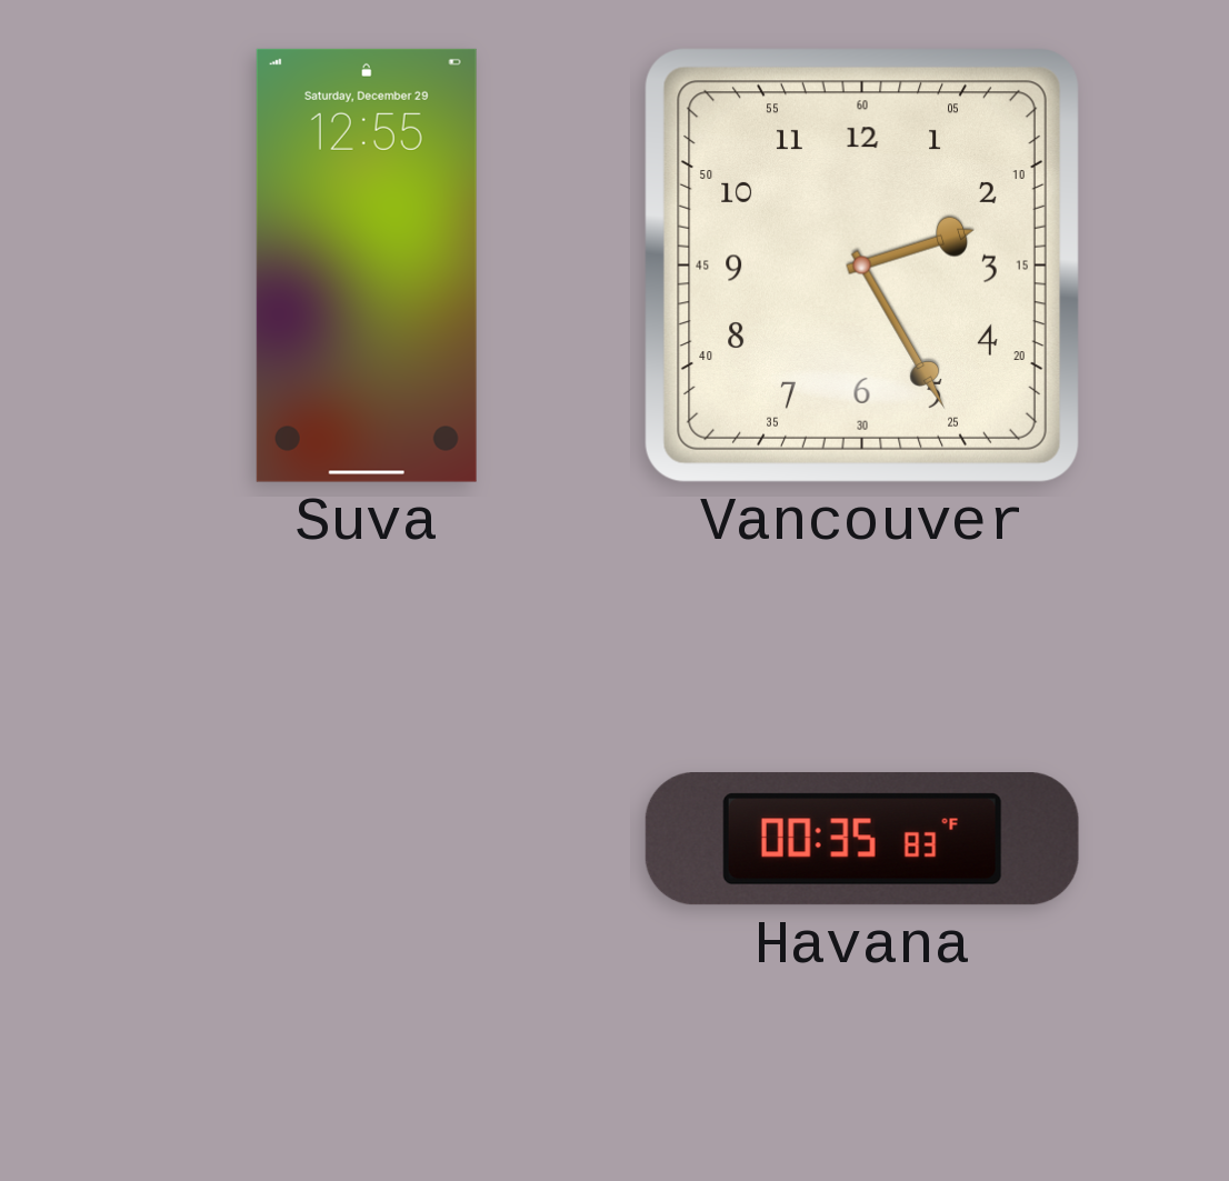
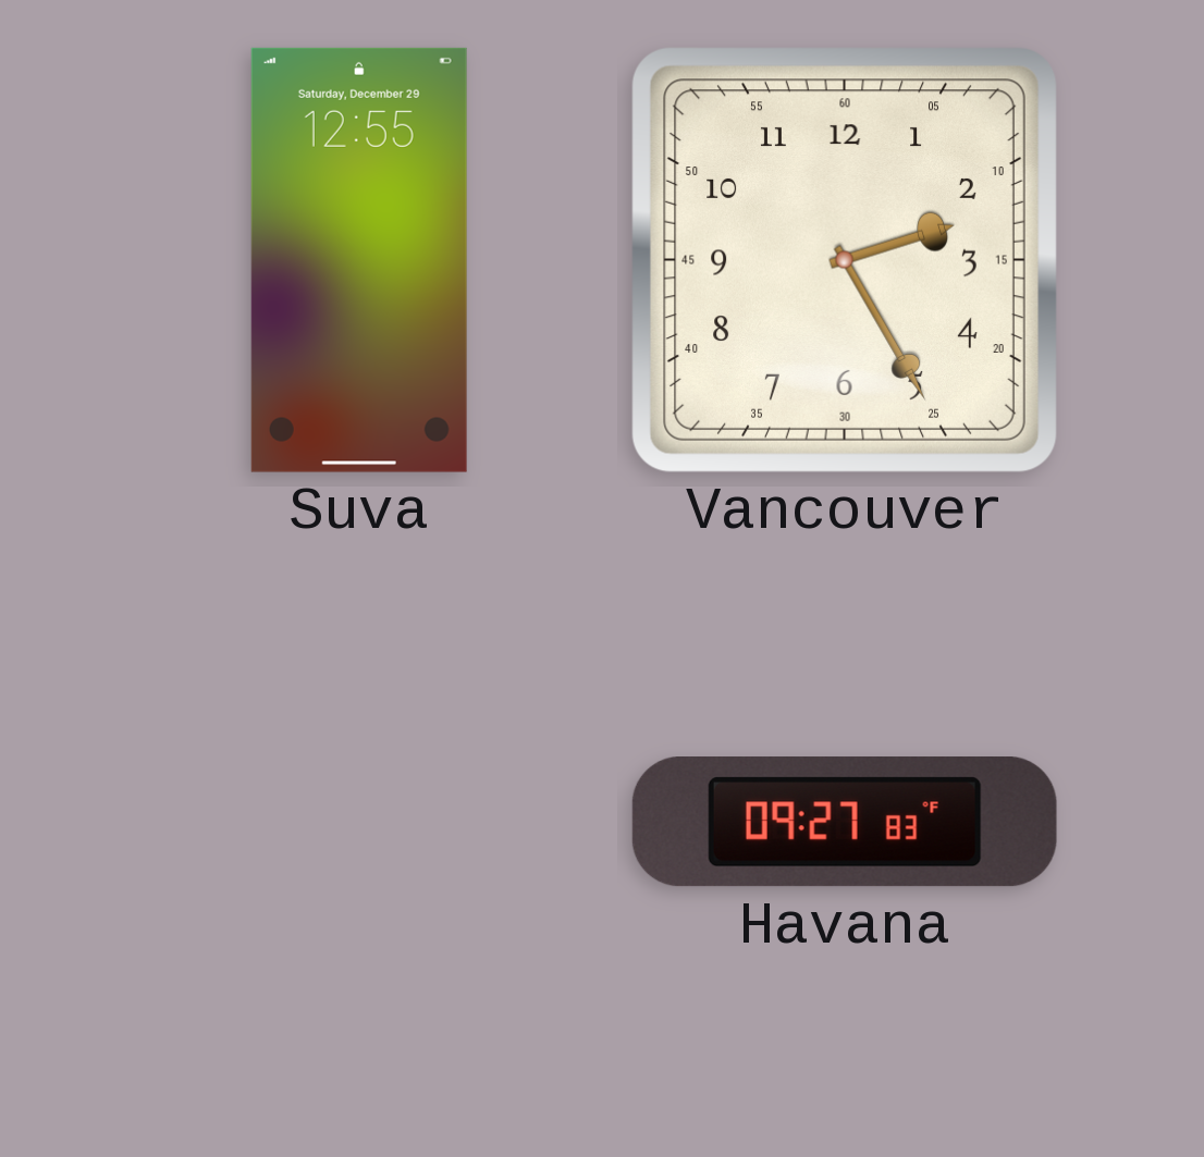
Havana: 00:35 -> 09:27 (845, 822)
